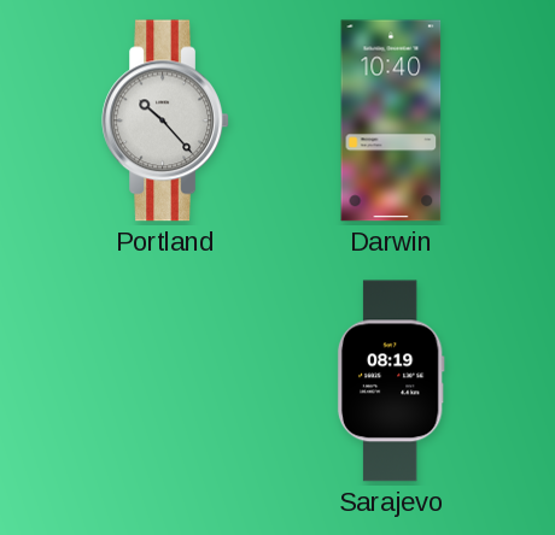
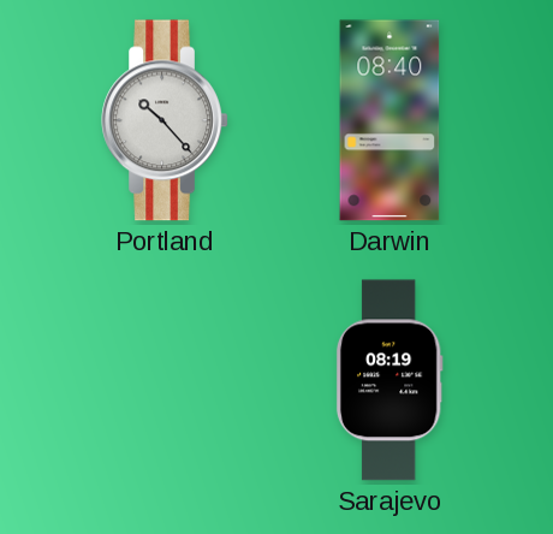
Darwin: 10:40 -> 08:40 (390, 120)
